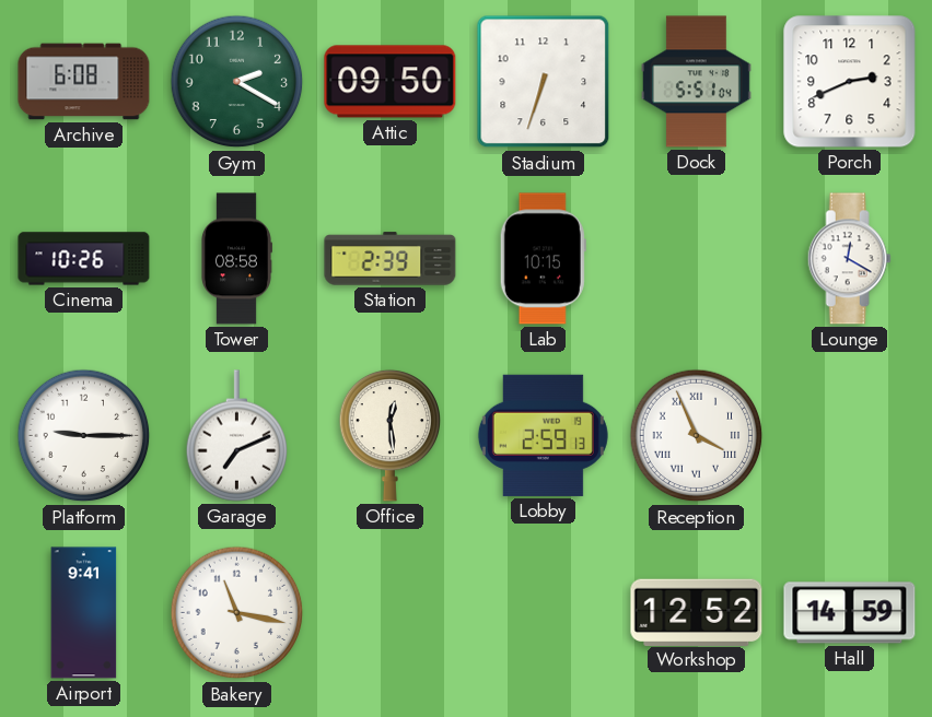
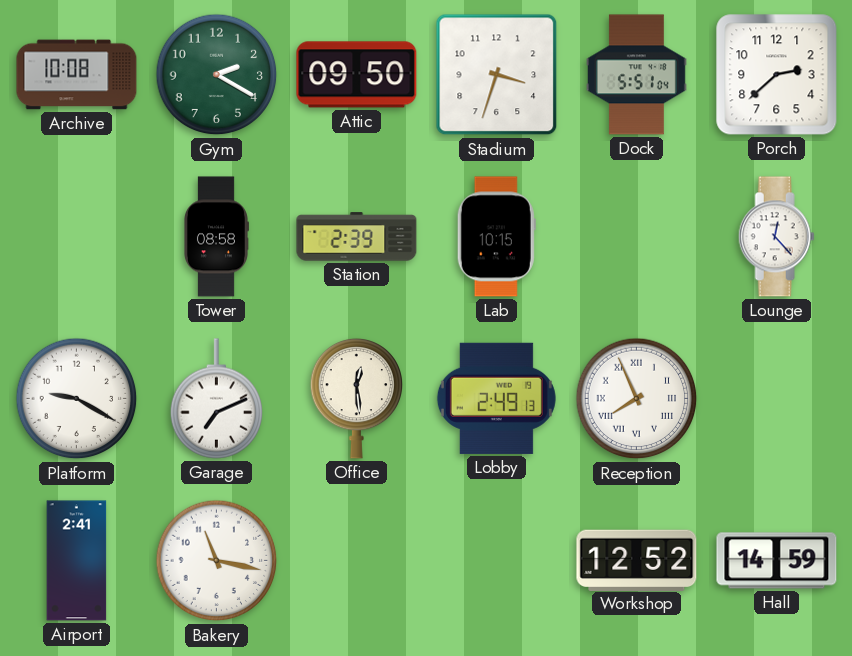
Archive: 6:08 -> 10:08 (77, 75)
Stadium: 6:33 -> 3:33 (497, 75)
Porch: 2:41 -> 2:38 (777, 75)
Cinema: 10:26 -> none (84, 259)
Lounge: 12:20 -> 12:23 (776, 237)
Platform: 9:15 -> 9:20 (77, 399)
Lobby: 2:59 -> 2:49 (496, 398)
Reception: 3:56 -> 7:56 (637, 399)
Airport: 9:41 -> 2:41 (77, 561)
